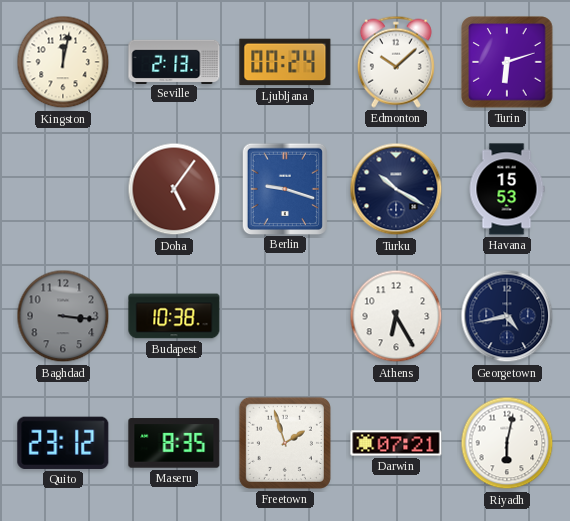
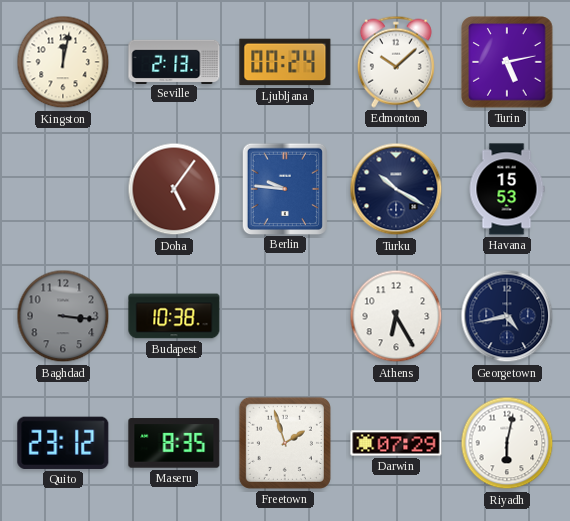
Turin: 6:12 -> 5:13 (507, 62)
Berlin: 9:18 -> 9:46 (284, 188)
Darwin: 07:21 -> 07:29 (396, 443)
